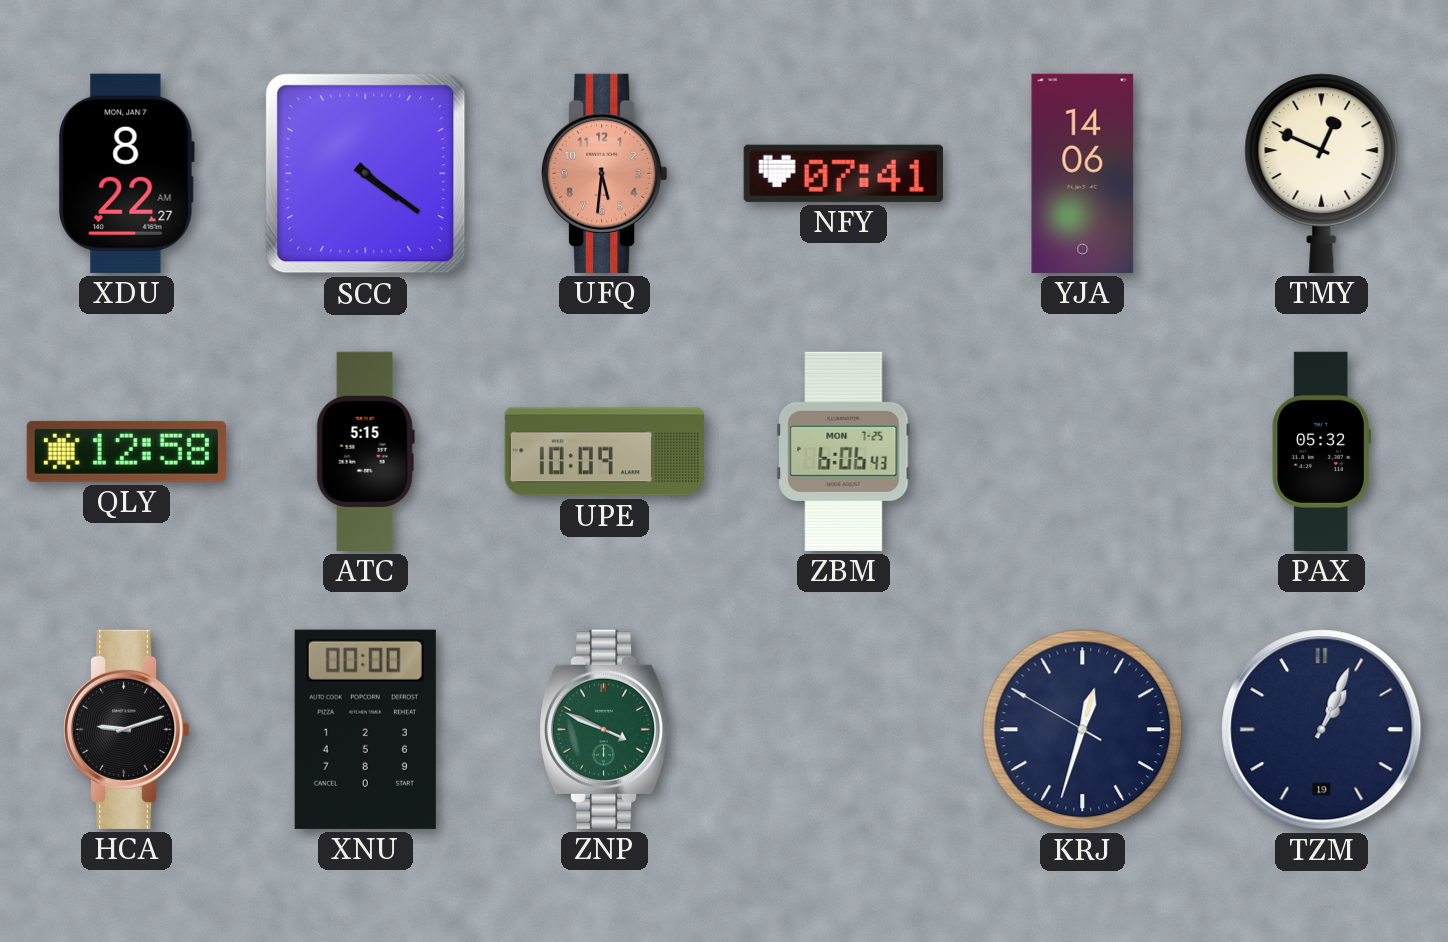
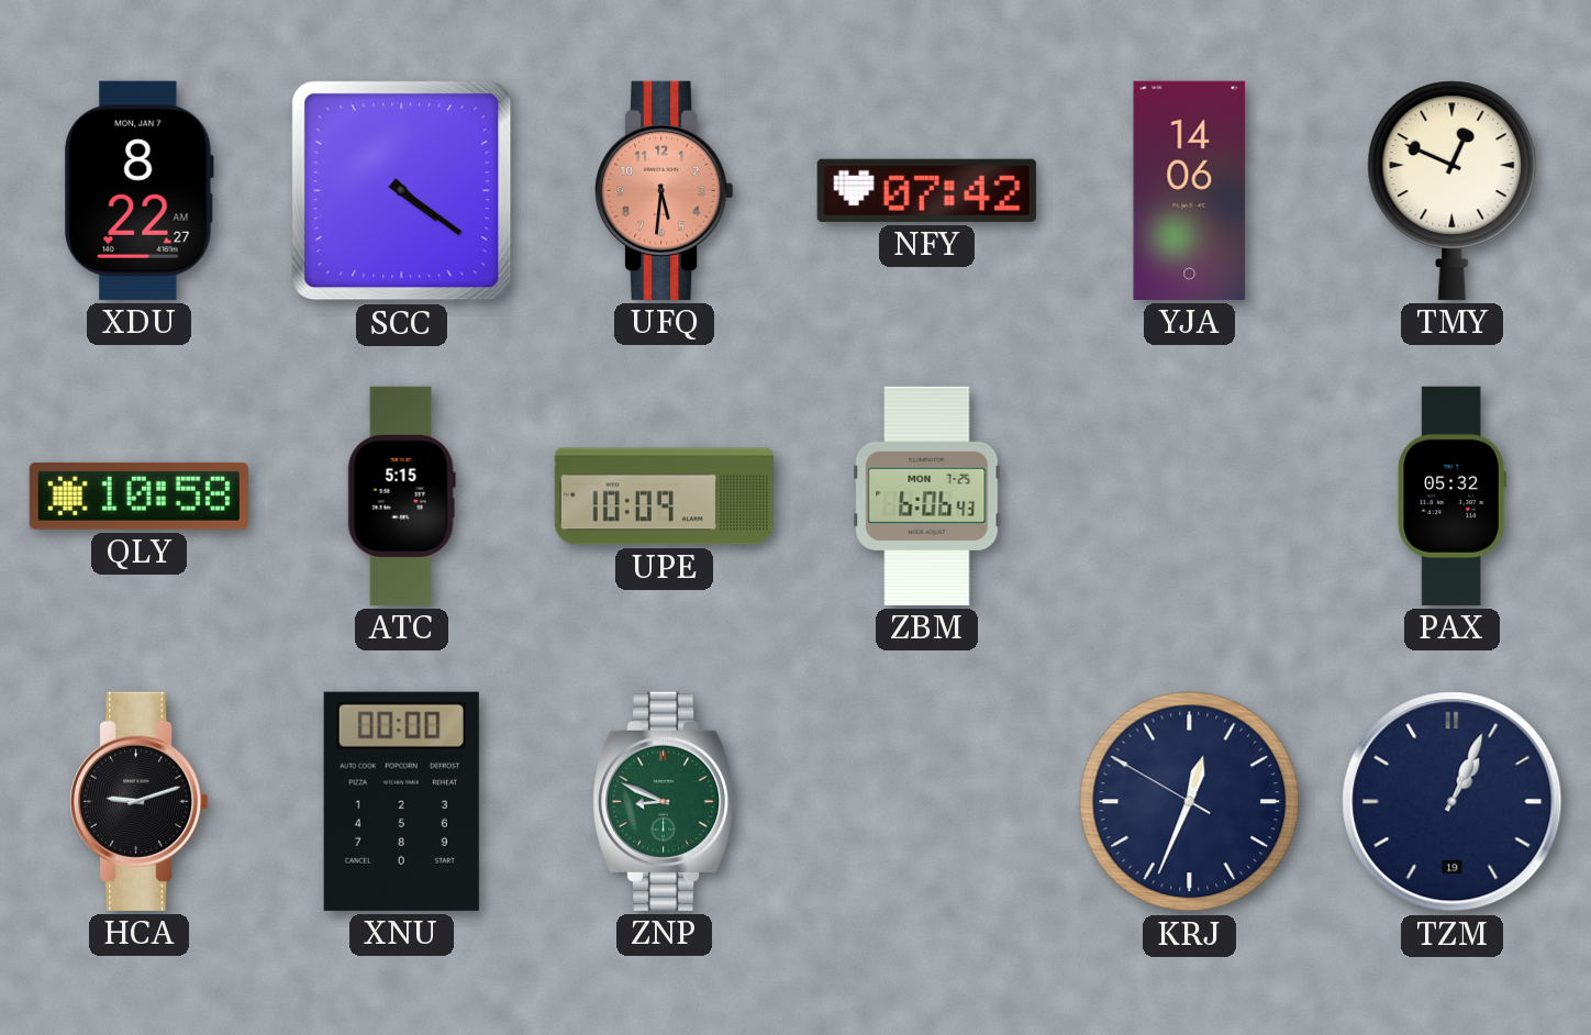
NFY: 07:41 -> 07:42 (926, 190)
QLY: 12:58 -> 10:58 (138, 496)
ZNP: 3:49 -> 8:49 (664, 801)
KRJ: 12:32 -> 12:33 (1190, 802)
